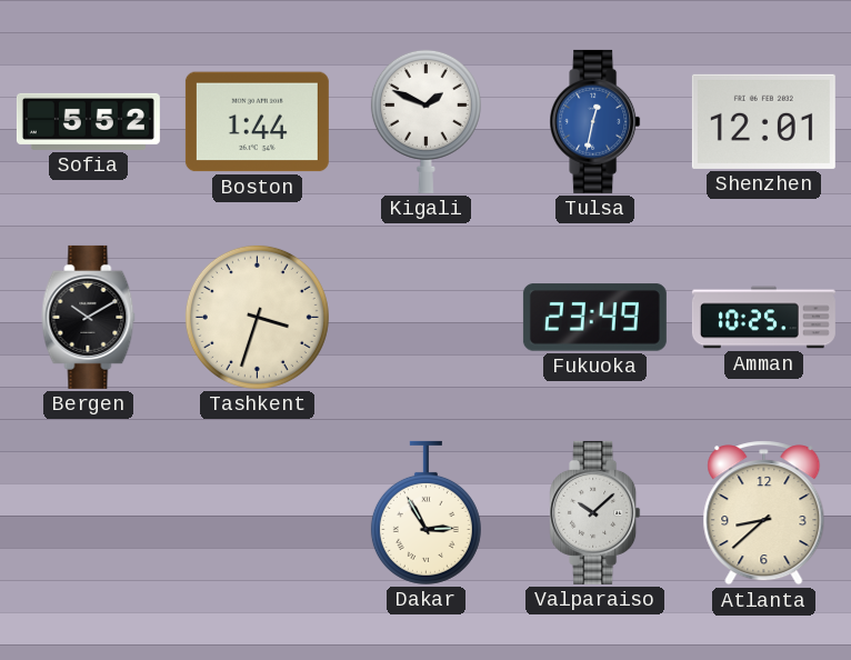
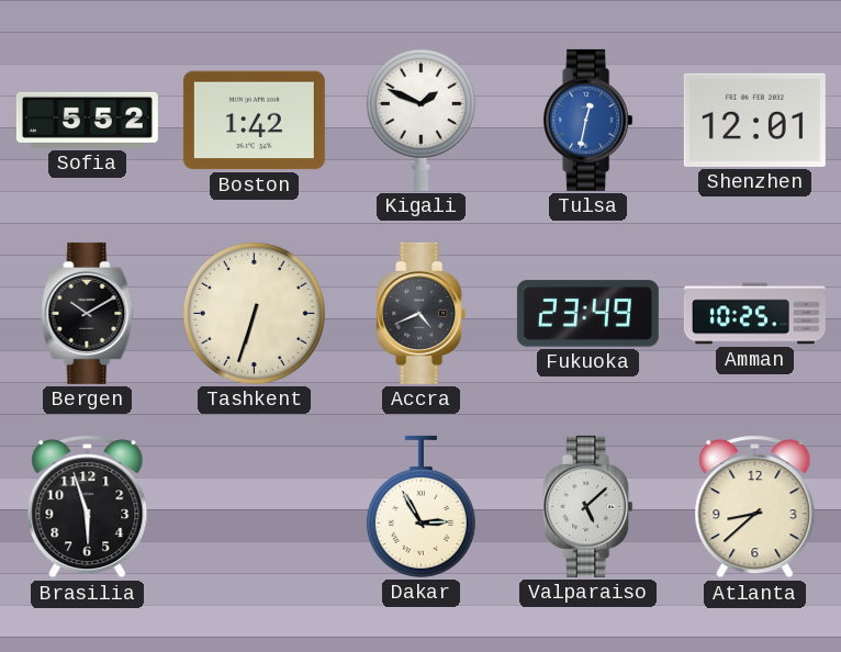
Boston: 1:44 -> 1:42 (254, 121)
Tashkent: 3:33 -> 6:33 (254, 313)
Accra: none -> 4:41 (422, 313)
Brasilia: none -> 5:57 (88, 507)
Valparaiso: 10:08 -> 5:08 (588, 506)
